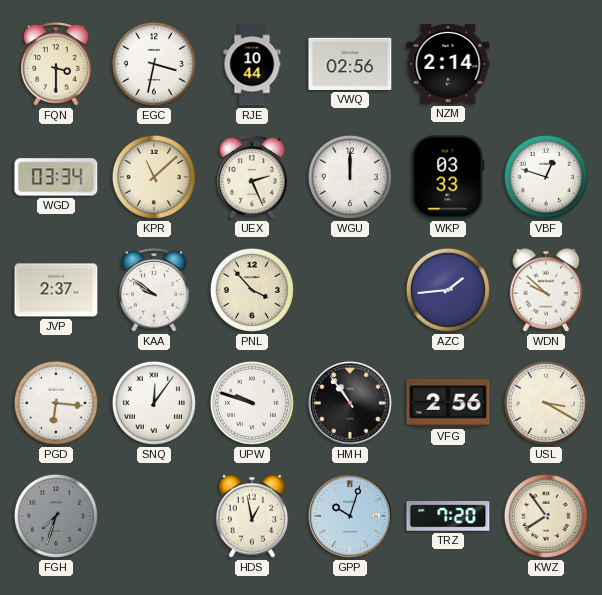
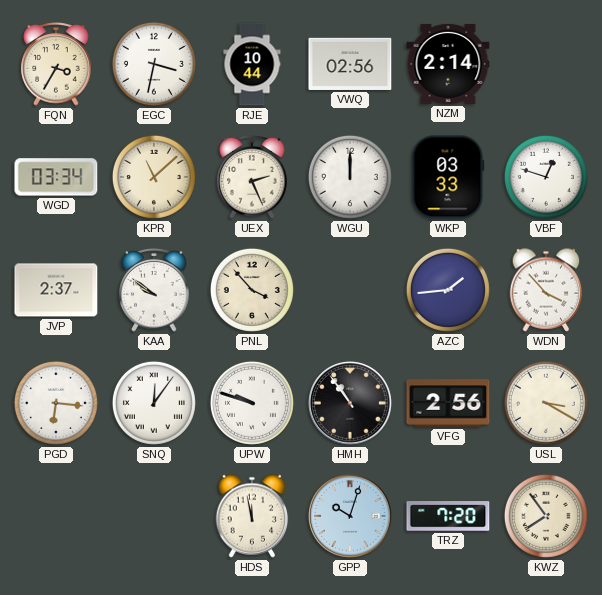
FQN: 3:30 -> 3:35 (56, 64)
WDN: 9:52 -> 3:53 (546, 290)
FGH: 7:33 -> none (56, 516)
HDS: 12:58 -> 11:58 (252, 516)
